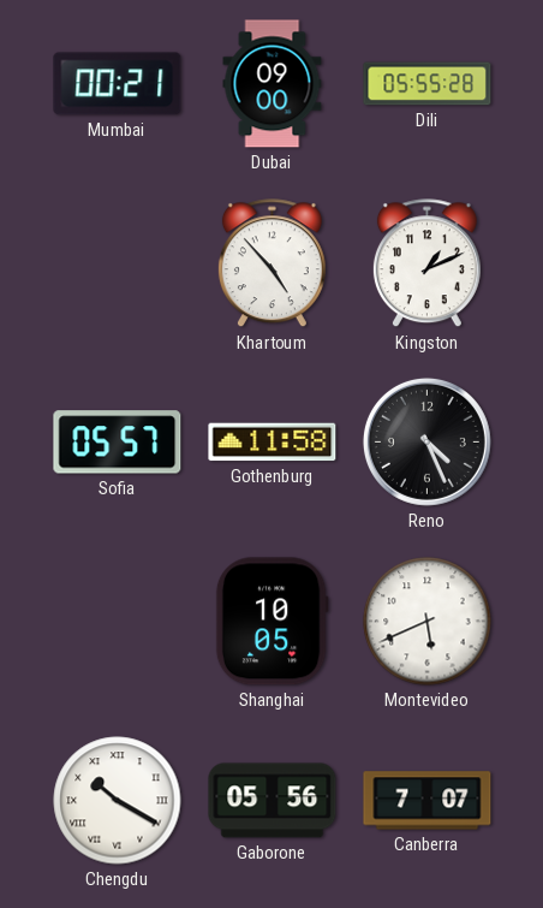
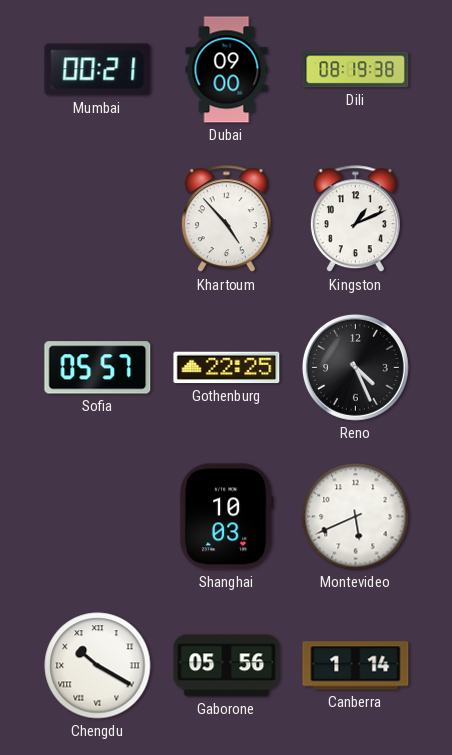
Dili: 05:55 -> 08:19 (356, 70)
Gothenburg: 11:58 -> 22:25 (227, 368)
Shanghai: 10:05 -> 10:03 (226, 517)
Canberra: 7:07 -> 1:14 (356, 666)
